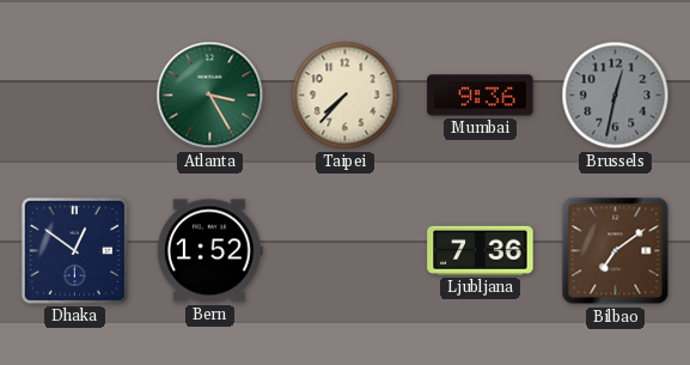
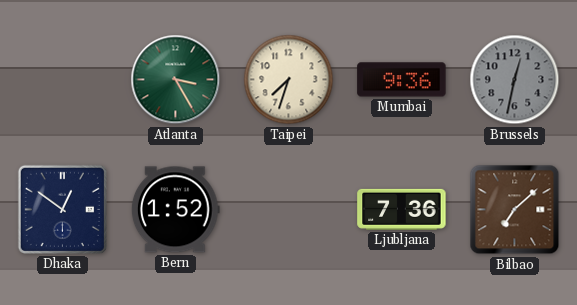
Taipei: 7:37 -> 7:33 (289, 80)
Bilbao: 7:09 -> 7:08 (515, 210)
